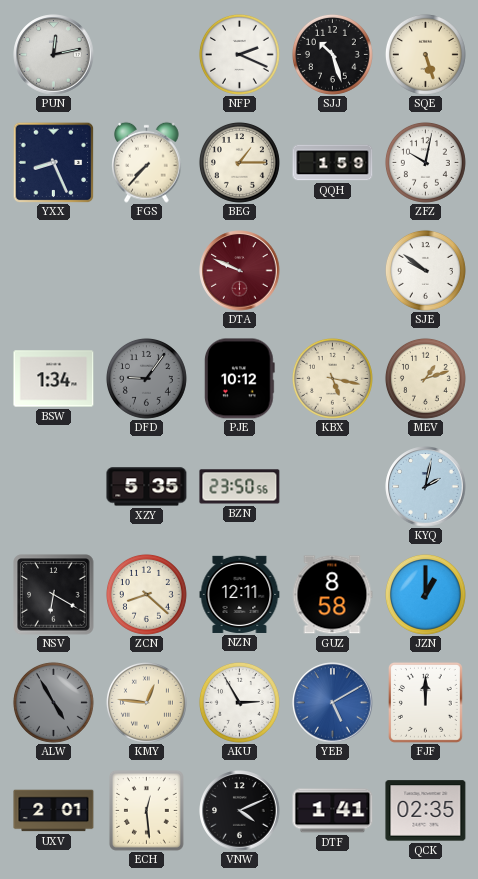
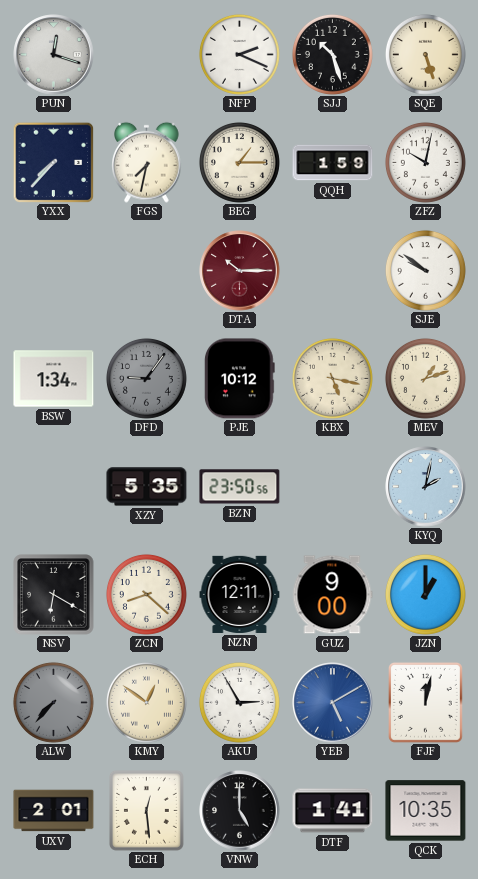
PUN: 12:13 -> 12:18 (54, 55)
YXX: 8:26 -> 7:37 (53, 162)
FGS: 7:37 -> 7:32 (147, 162)
DTA: 9:49 -> 10:15 (240, 271)
GUZ: 8:58 -> 9:00 (332, 595)
ALW: 4:55 -> 7:37 (53, 702)
KMY: 12:46 -> 12:51 (146, 702)
FJF: 12:00 -> 12:02 (425, 702)
VNW: 4:11 -> 5:00 (240, 811)
QCK: 02:35 -> 10:35 (426, 811)
